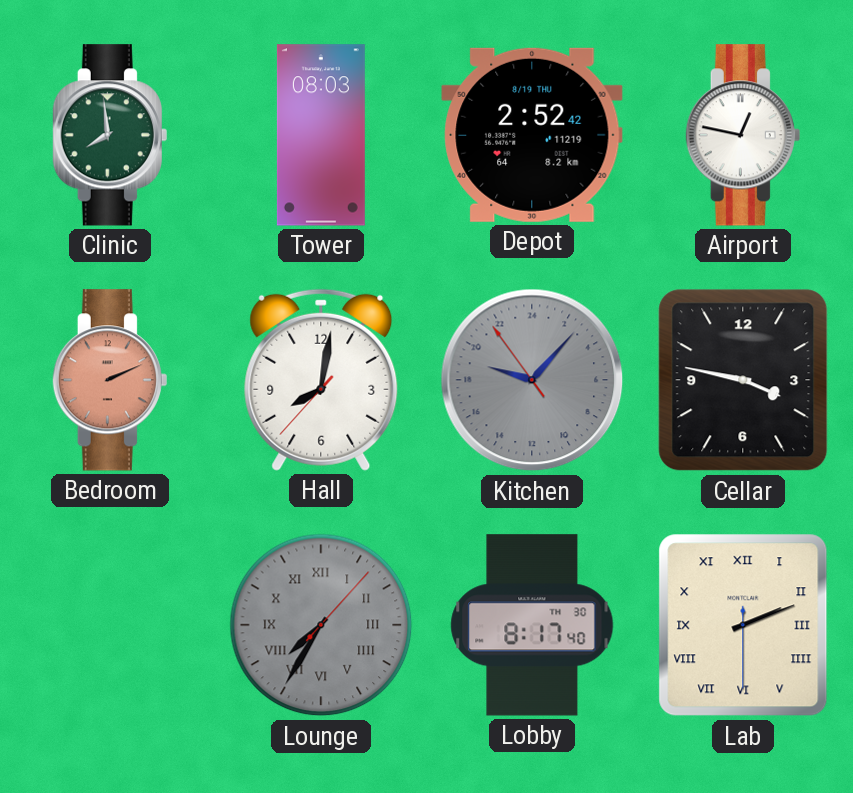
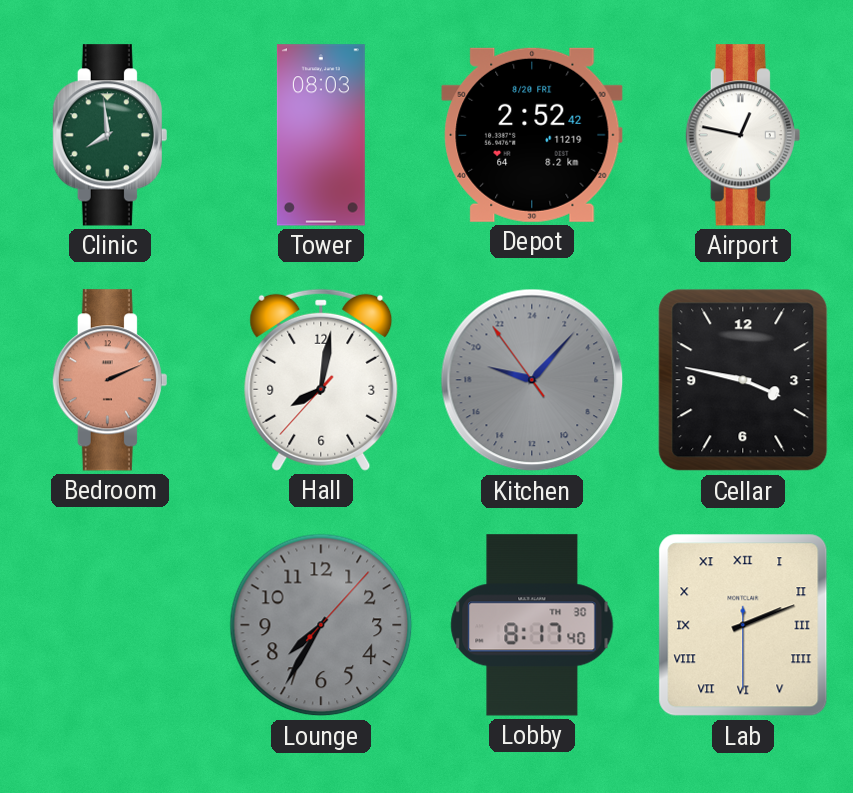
Depot date: 8/19 THU -> 8/20 FRI (532, 135)
Lounge numerals: Roman -> Arabic (321, 625)
